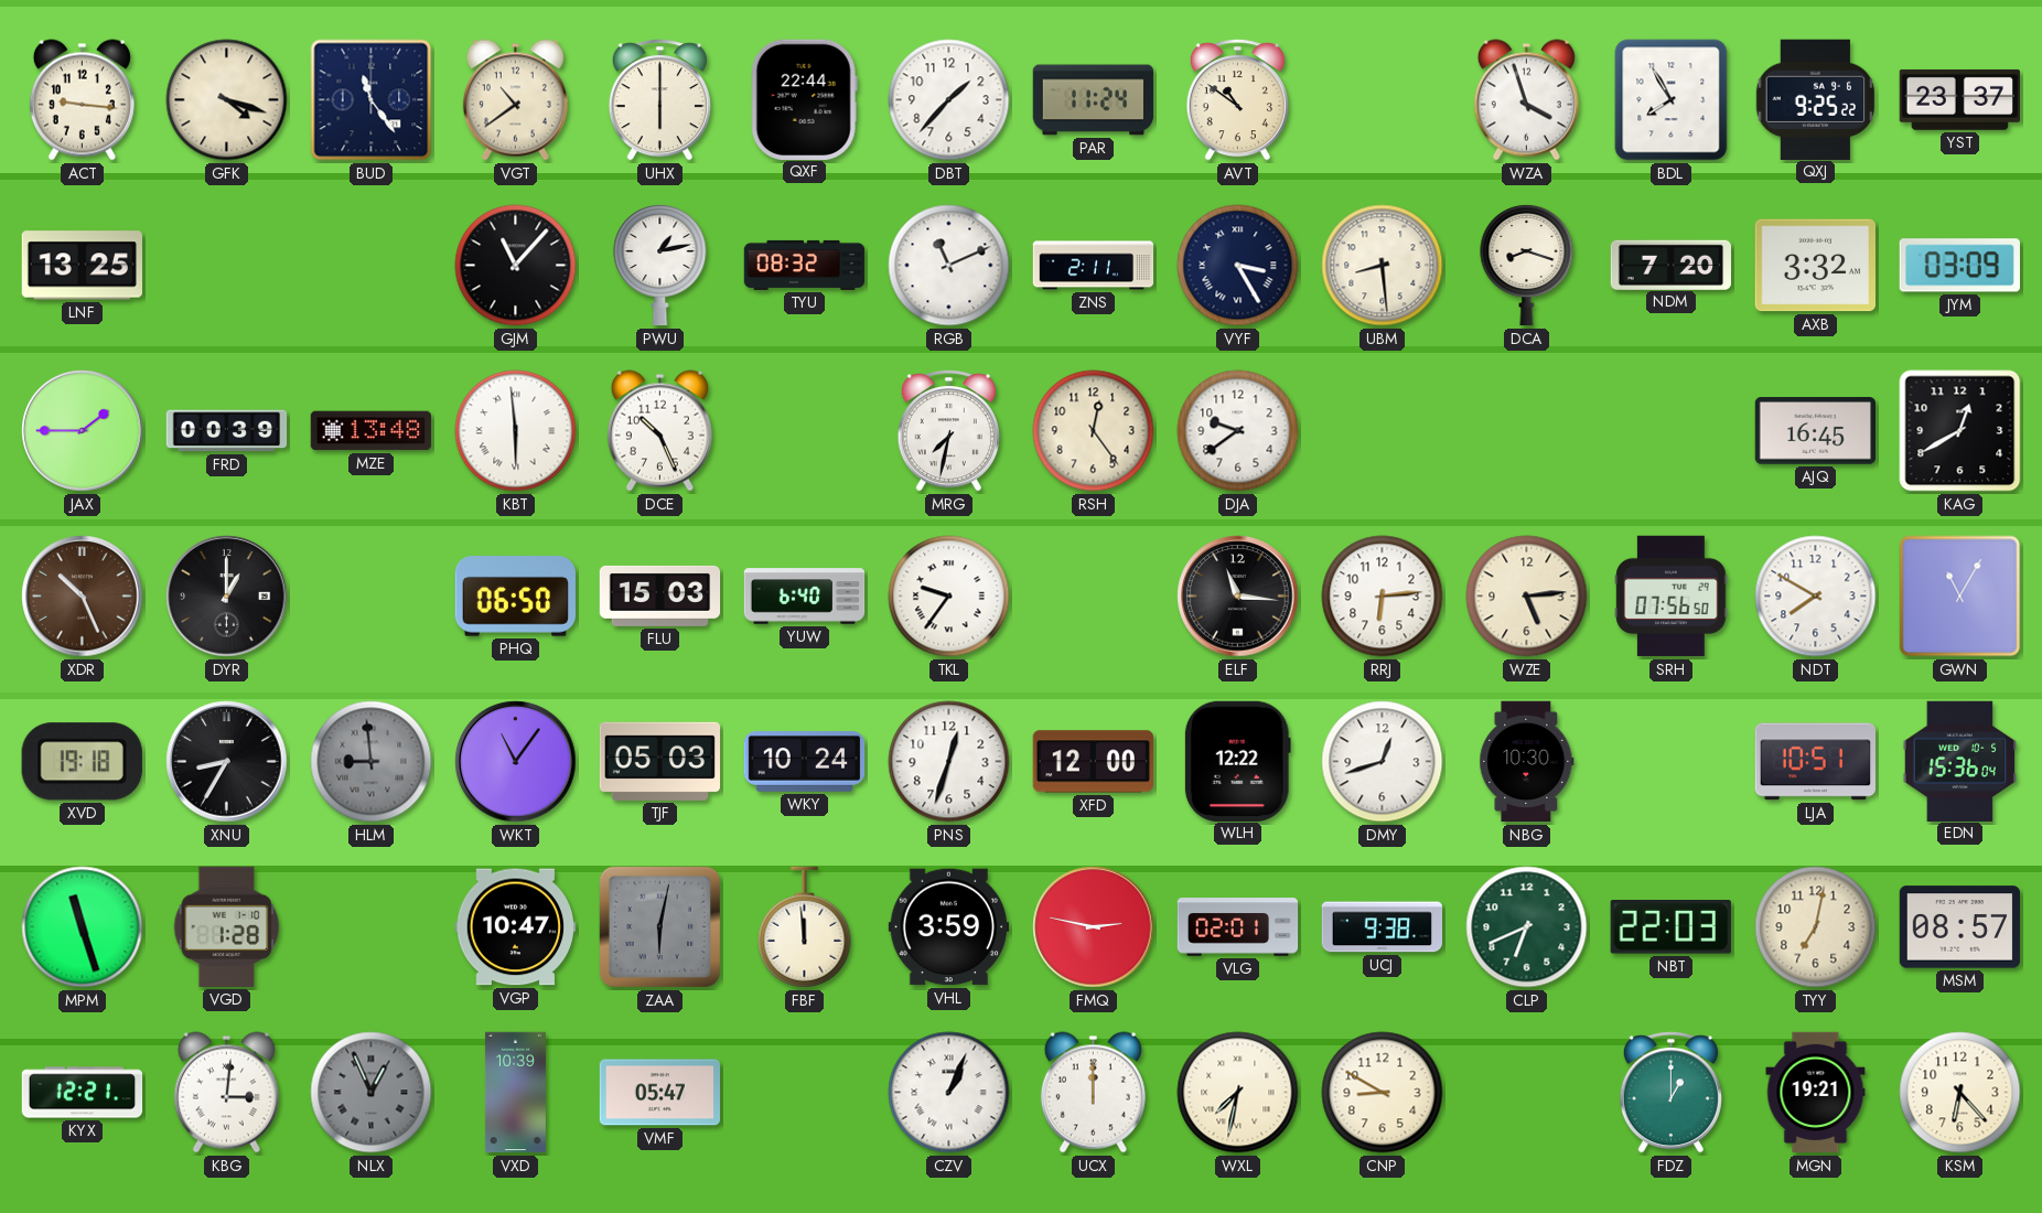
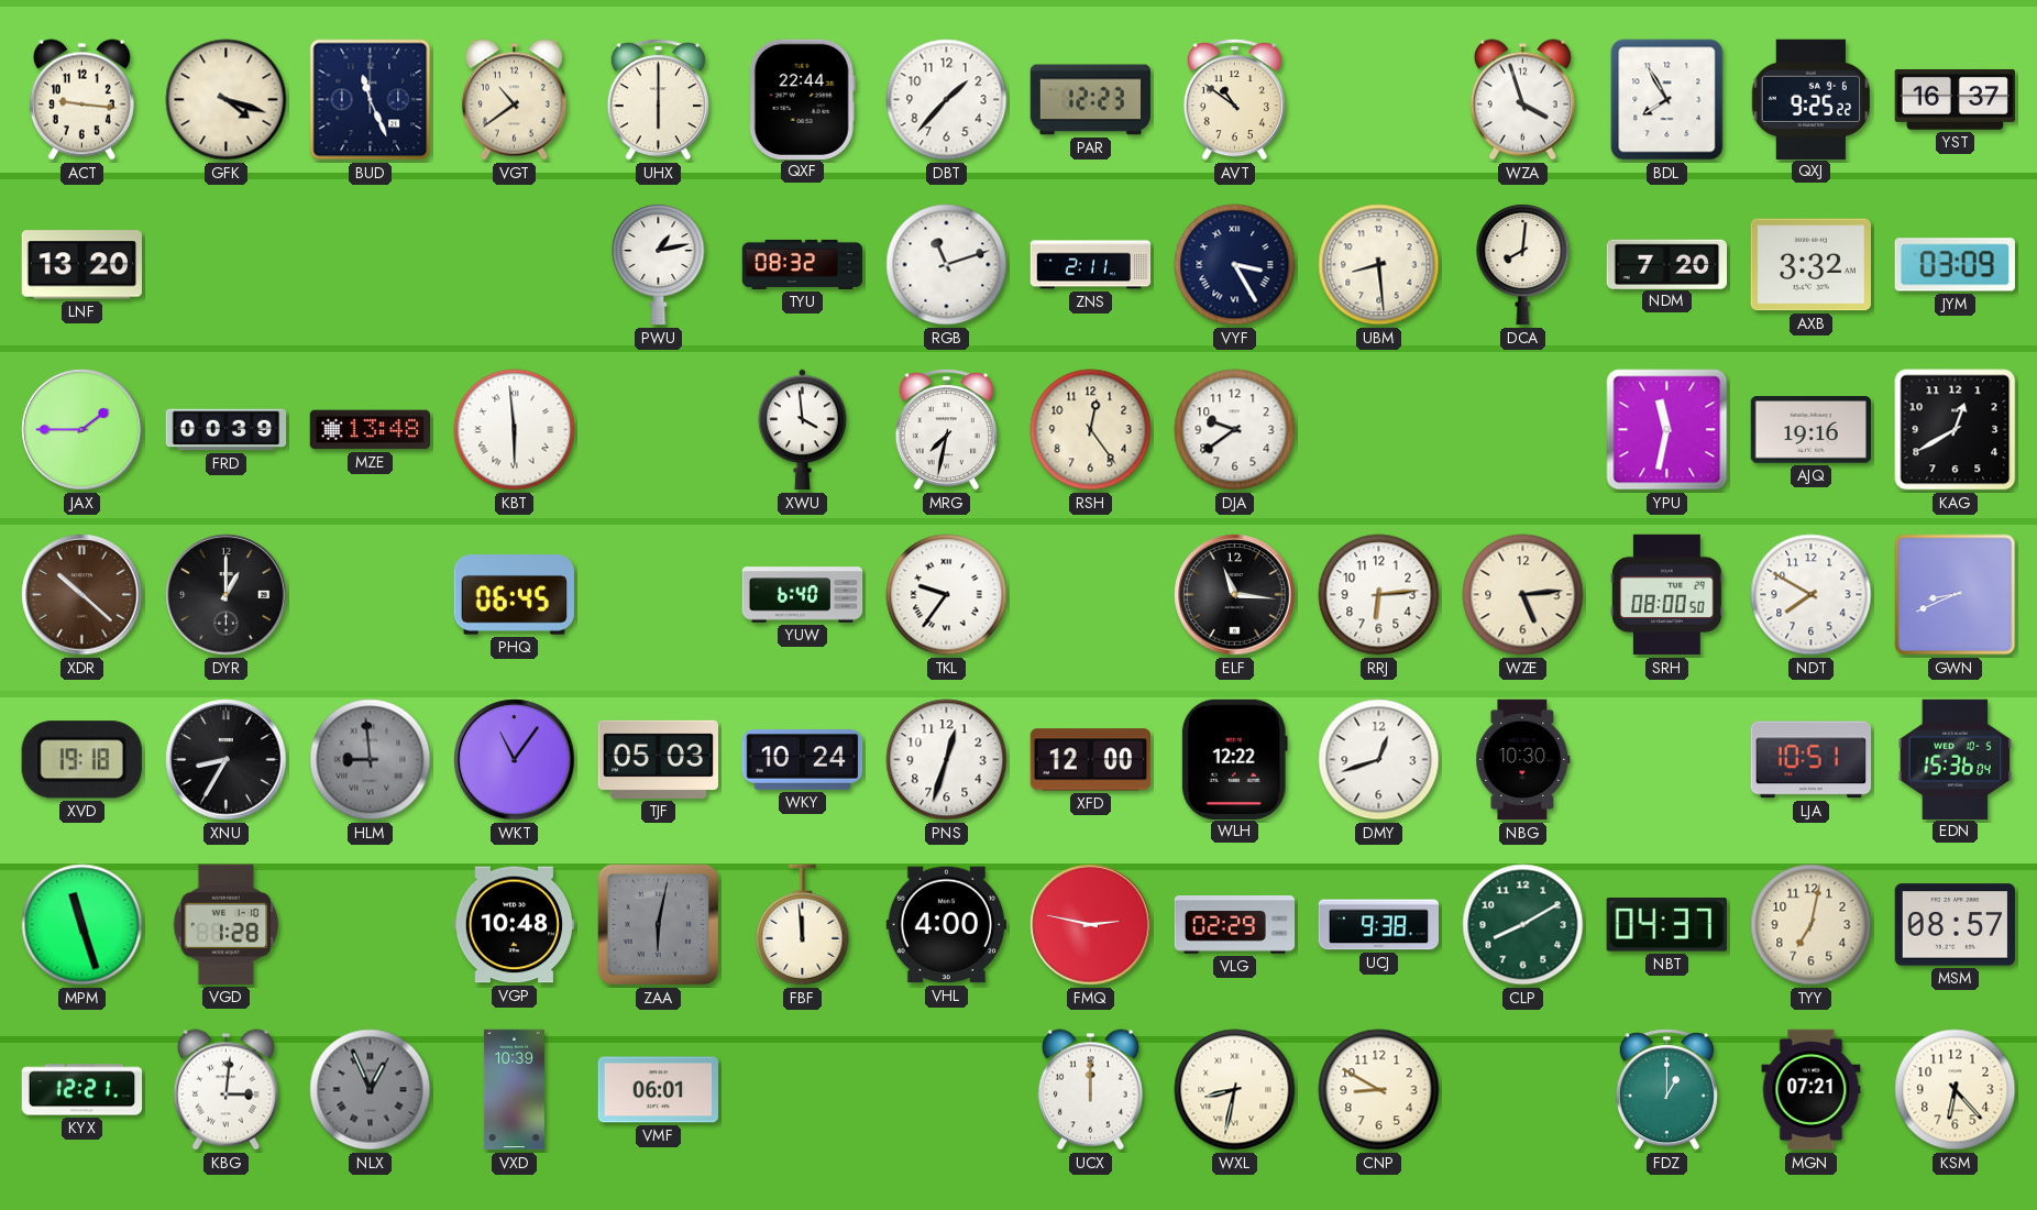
BUD: 11:24 -> 11:26 (371, 100)
PAR: 11:24 -> 12:23 (1091, 100)
YST: 23:37 -> 16:37 (1955, 99)
LNF: 13:25 -> 13:20 (81, 265)
GJM: 11:07 -> none (516, 266)
RGB: 11:11 -> 11:12 (947, 265)
DCA: 8:18 -> 8:01 (1523, 264)
DCE: 10:26 -> none (659, 431)
XWU: none -> 3:59 (803, 430)
YPU: none -> 11:32 (1667, 430)
AJQ: 16:45 -> 19:16 (1810, 430)
XDR: 10:26 -> 10:22 (82, 595)
PHQ: 06:50 -> 06:45 (514, 595)
FLU: 15:03 -> none (660, 595)
SRH: 07:56 -> 08:00 (1667, 595)
GWN: 11:05 -> 8:41 (1956, 595)
VGP: 10:47 -> 10:48 (515, 925)
VHL: 3:59 -> 4:00 (947, 925)
VLG: 02:01 -> 02:29 (1235, 925)
CLP: 6:41 -> 8:10 (1523, 925)
NBT: 22:03 -> 04:37 (1666, 925)
VMF: 05:47 -> 06:01 (659, 1090)
CZV: 1:04 -> none (949, 1093)
WXL: 7:32 -> 8:32 (1235, 1090)
MGN: 19:21 -> 07:21 (1812, 1090)
